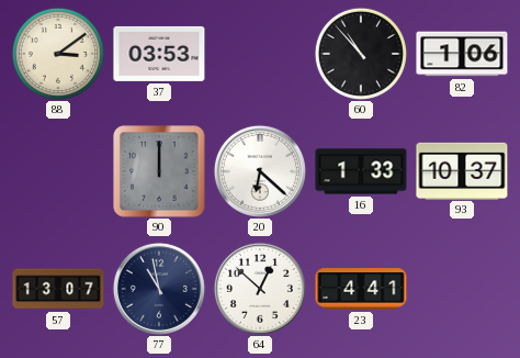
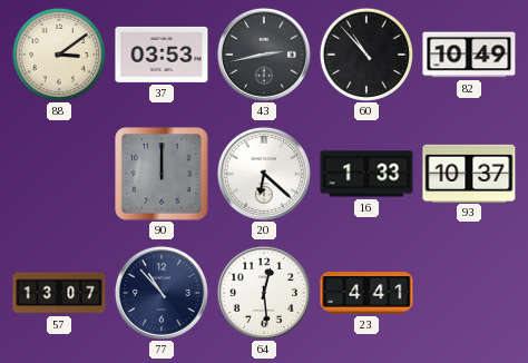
43: none -> 2:43 (264, 55)
82: 1:06 -> 10:49 (469, 55)
77: 10:58 -> 10:53 (162, 293)
64: 12:52 -> 12:29 (264, 293)
